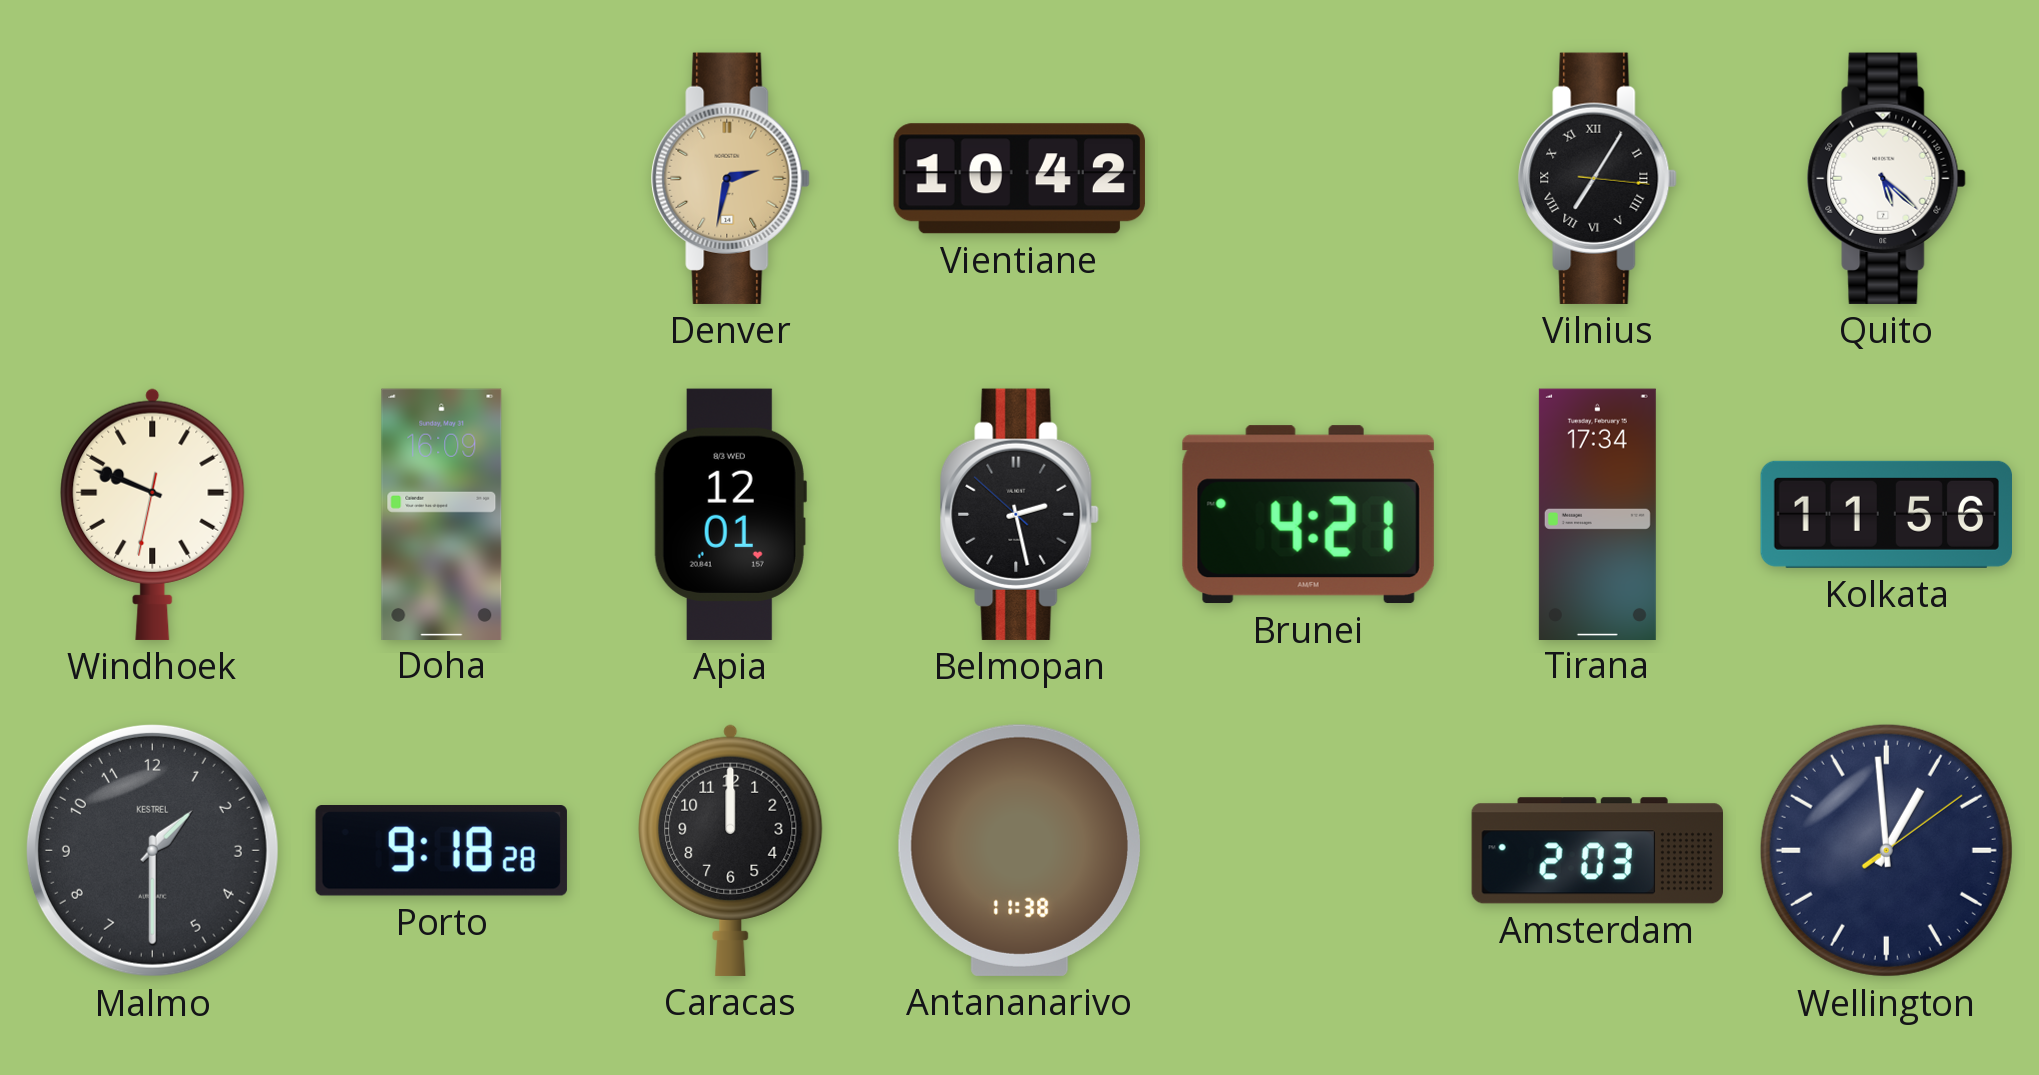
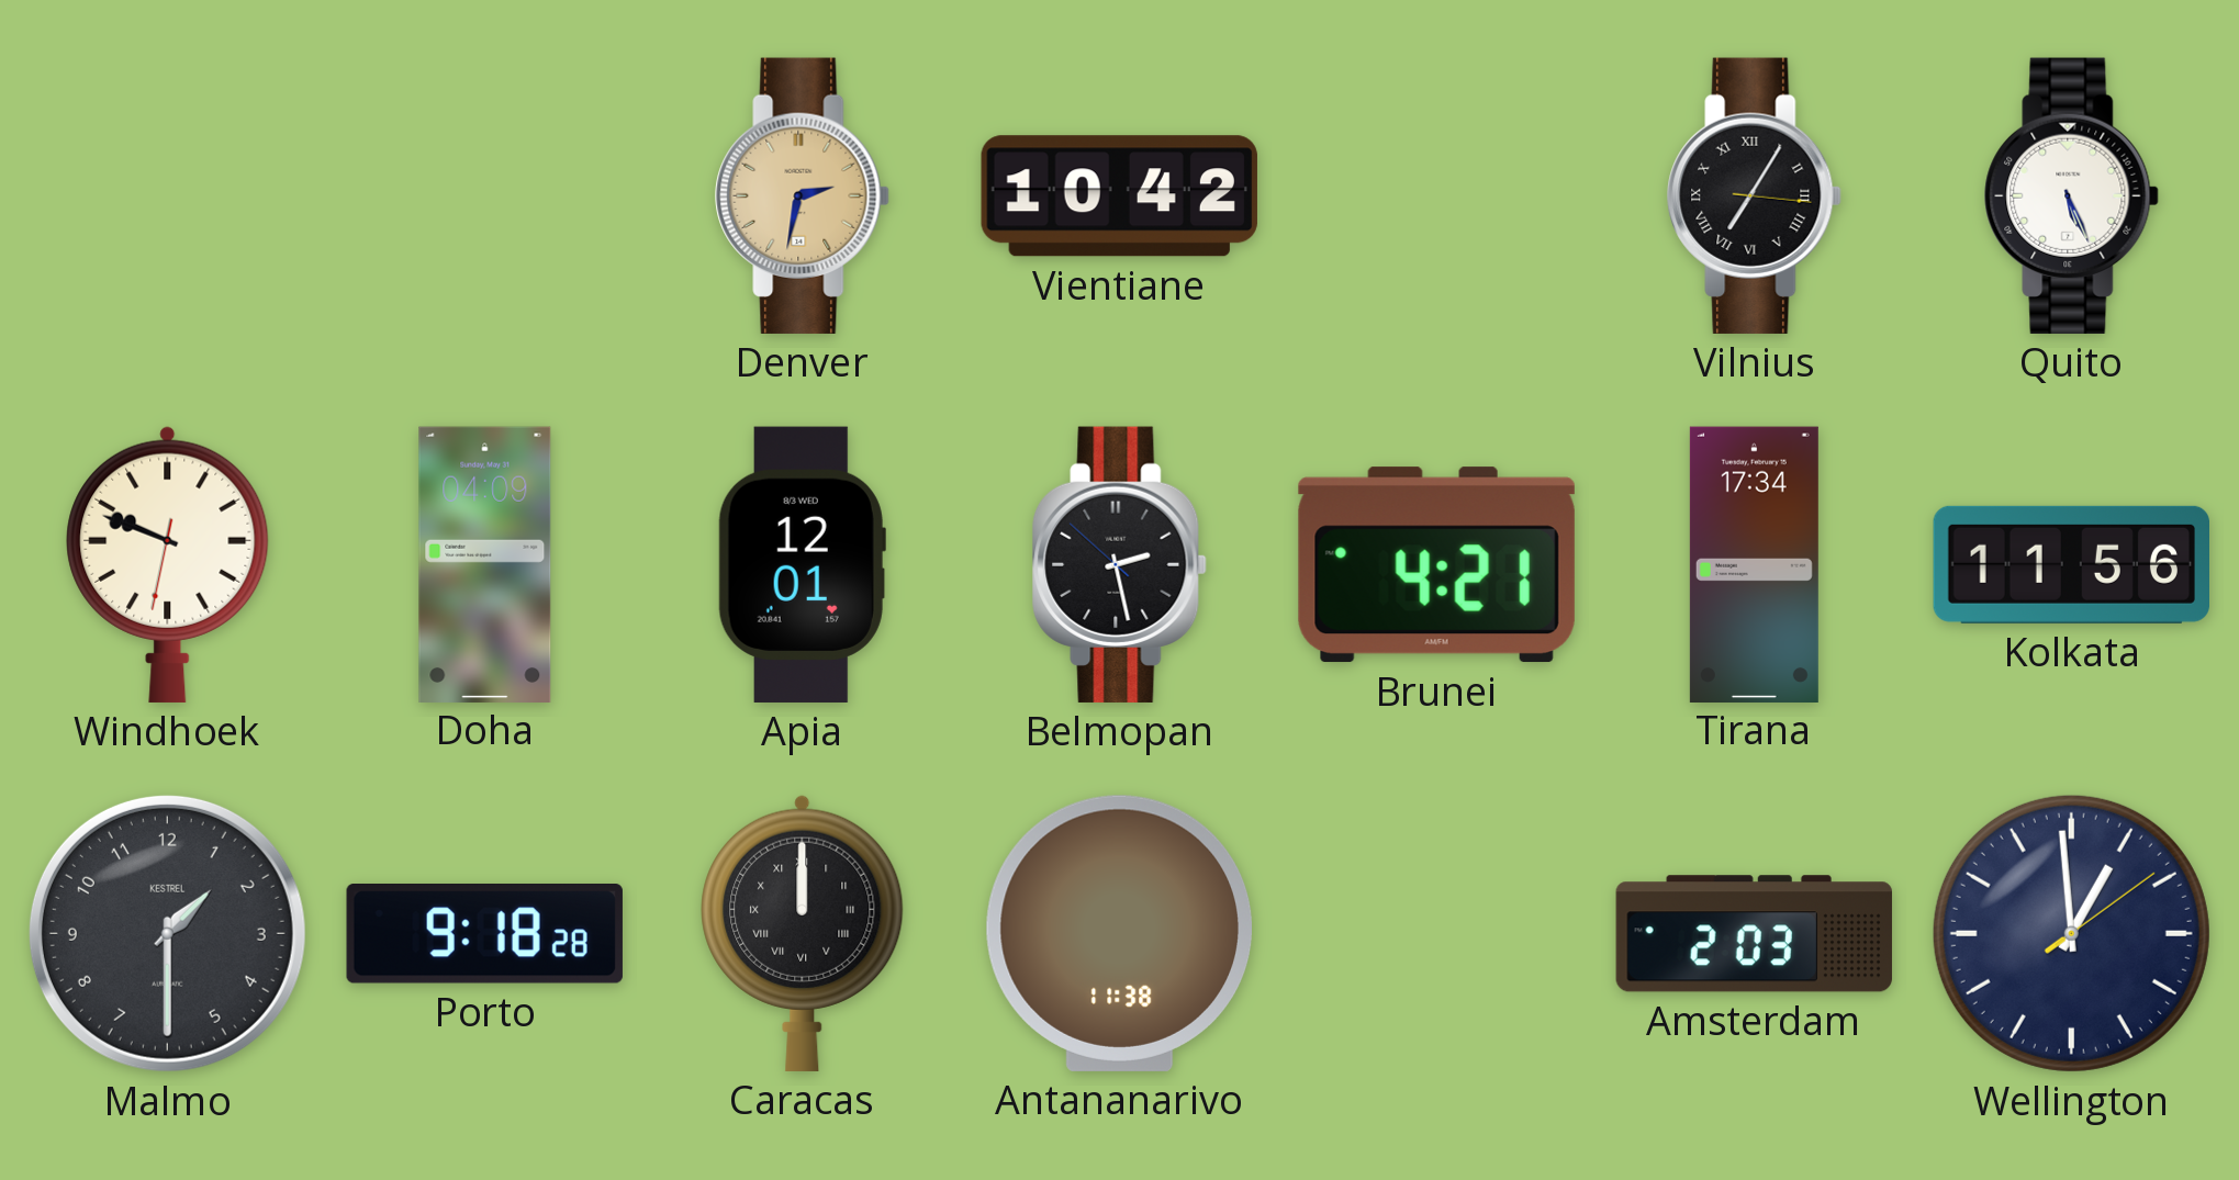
Quito: 5:22 -> 5:26 (2072, 195)
Doha: 16:09 -> 04:09 (485, 564)
Caracas numerals: Arabic -> Roman (803, 933)
